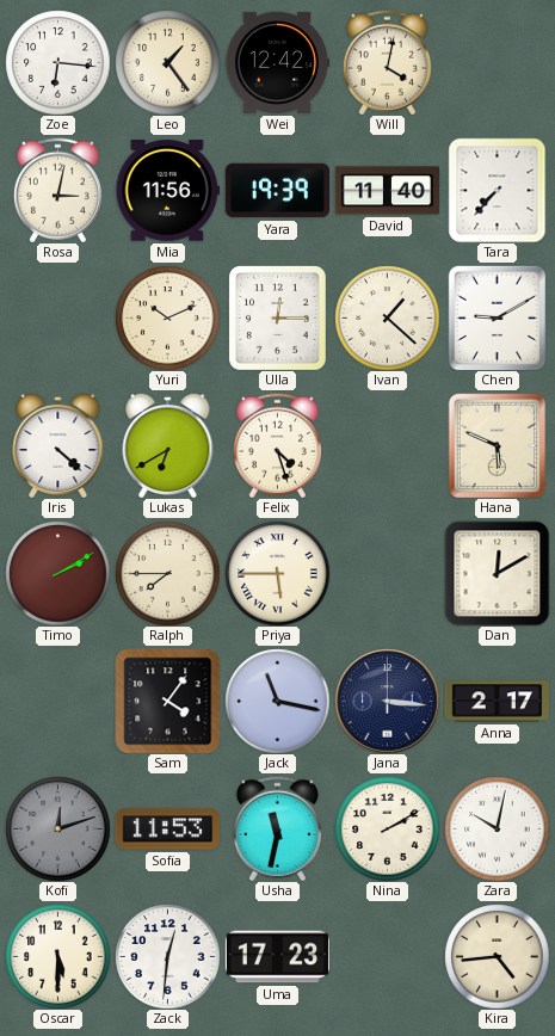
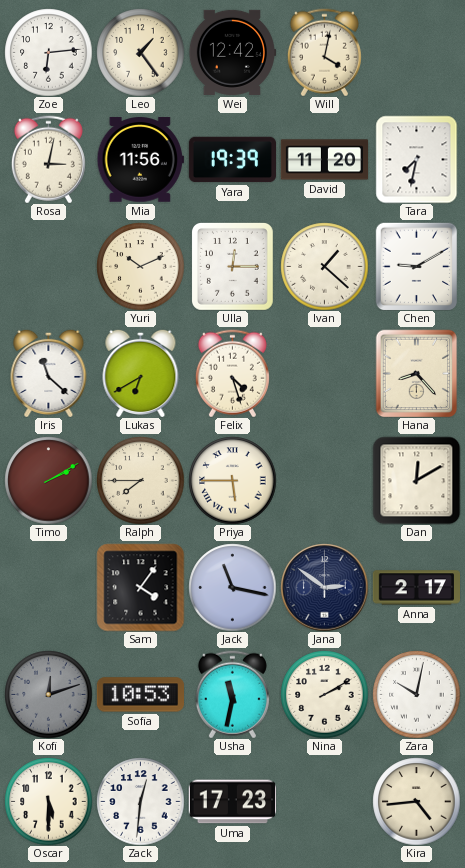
Zoe: 6:16 -> 6:14 (48, 52)
David: 11:40 -> 11:20 (324, 160)
Tara: 7:37 -> 7:32 (417, 159)
Iris: 4:22 -> 11:22 (49, 373)
Hana: 5:49 -> 8:23 (417, 373)
Jana: 3:16 -> 2:51 (324, 587)
Sofia: 11:53 -> 10:53 (140, 695)
